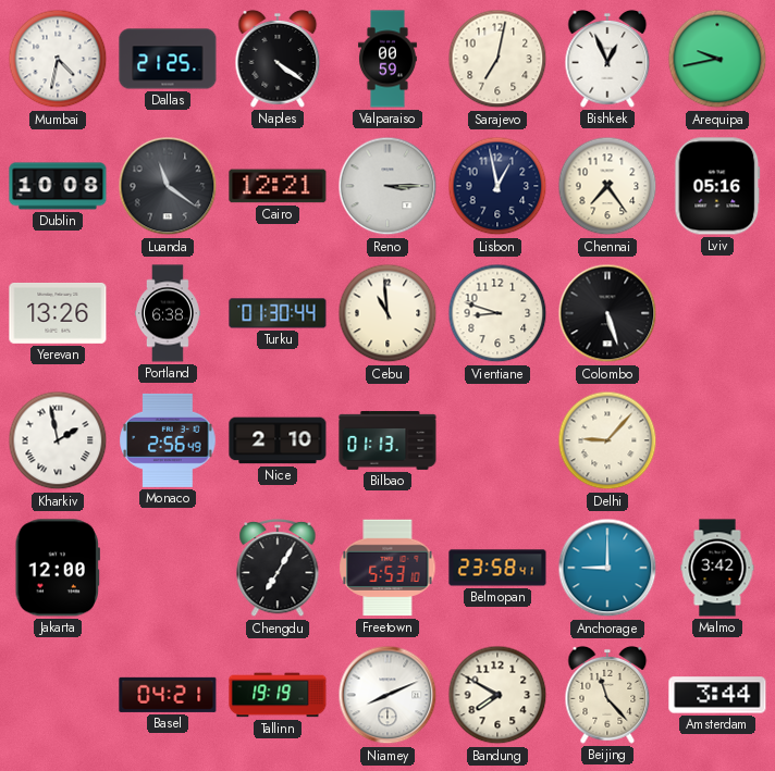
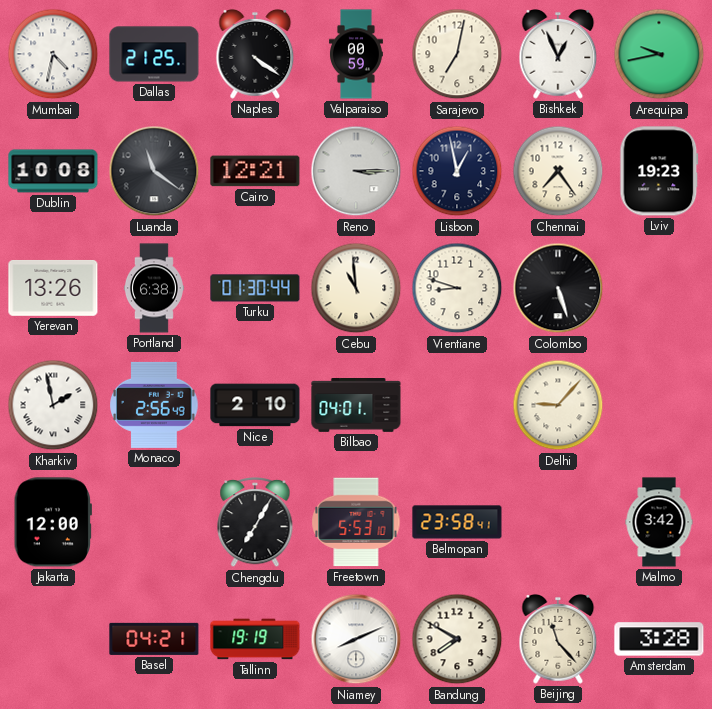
Lviv: 05:16 -> 19:23 (659, 171)
Bilbao: 01:13 -> 04:01 (356, 406)
Anchorage: 9:00 -> none (607, 568)
Amsterdam: 3:44 -> 3:28 (659, 639)
